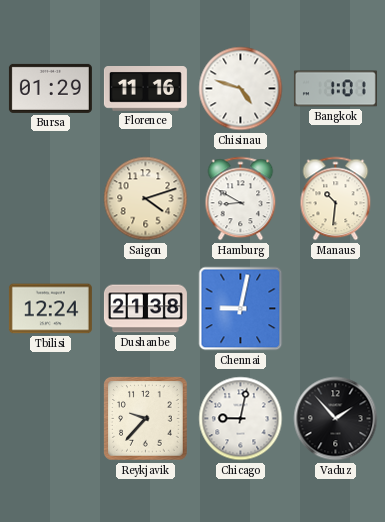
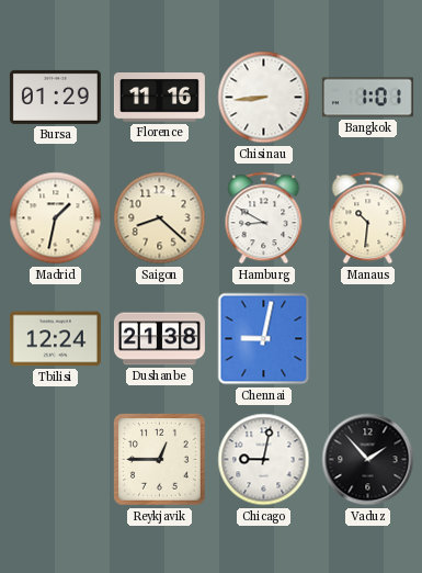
Chisinau: 4:48 -> 8:44 (264, 98)
Madrid: none -> 1:32 (56, 218)
Saigon: 4:12 -> 8:22 (160, 218)
Reykjavik: 9:37 -> 12:45 (160, 460)
